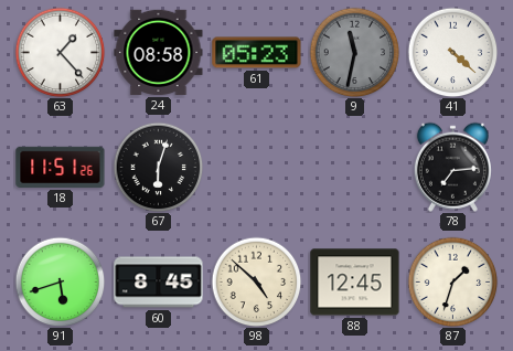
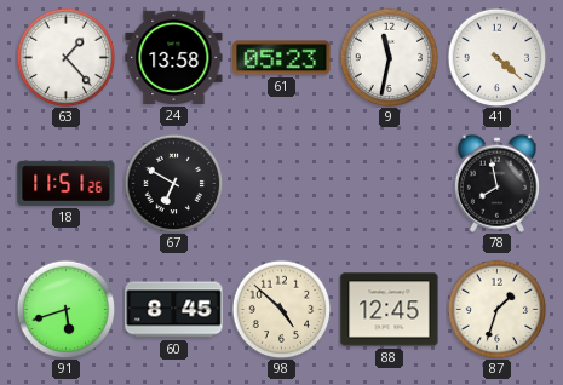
24: 08:58 -> 13:58 (174, 57)
9 dial: grey -> white (389, 57)
67: 6:03 -> 6:50 (173, 183)
78: 7:14 -> 7:58 (496, 183)
